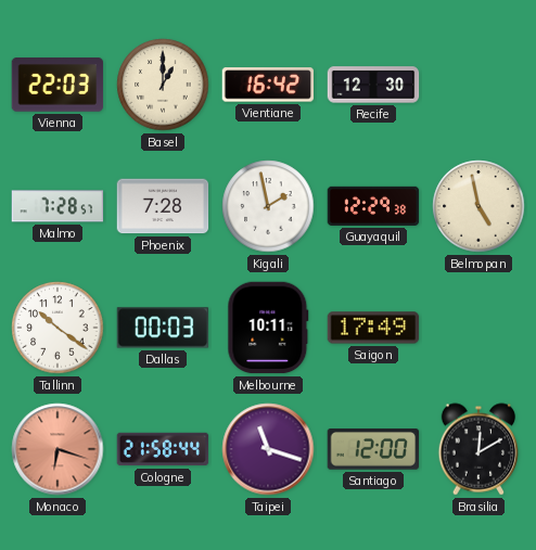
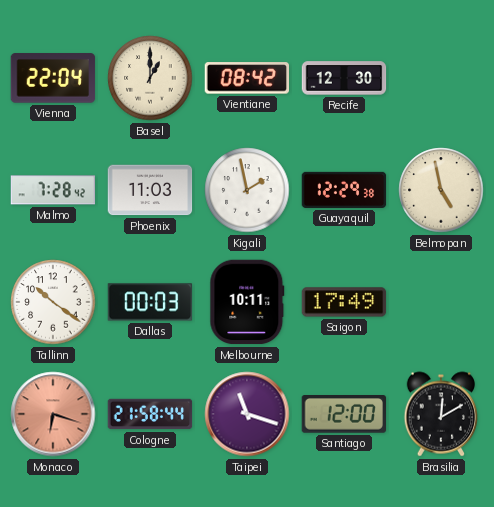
Vienna: 22:03 -> 22:04 (53, 78)
Vientiane: 16:42 -> 08:42 (246, 78)
Malmo: 7:28:57 -> 7:28:42 (53, 190)
Phoenix: 7:28 -> 11:03 (150, 190)
